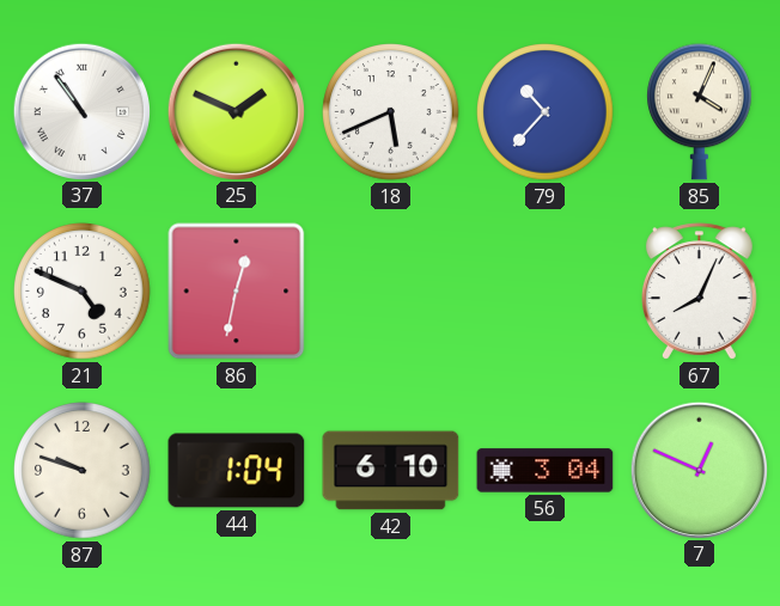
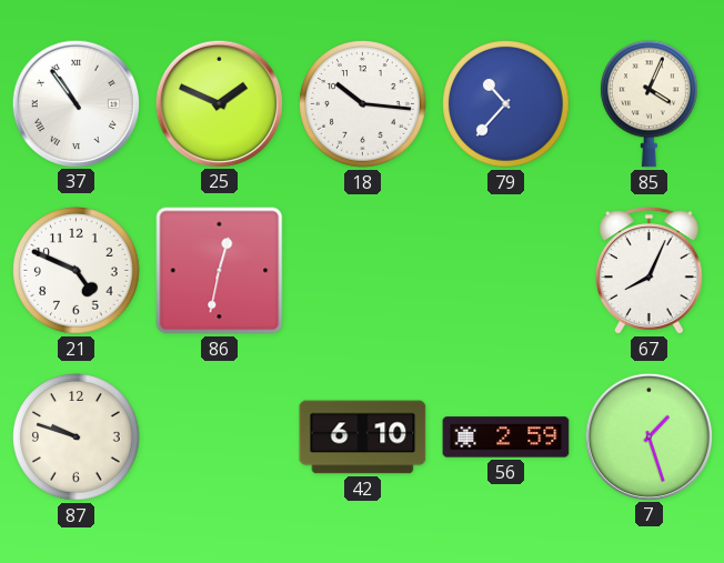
18: 5:41 -> 10:16 (363, 104)
44: 1:04 -> none (237, 471)
56: 3:04 -> 2:59 (506, 438)
7: 12:49 -> 1:27 (648, 436)
